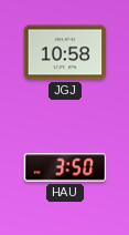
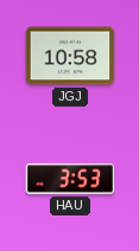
HAU: 3:50 -> 3:53 (70, 179)
